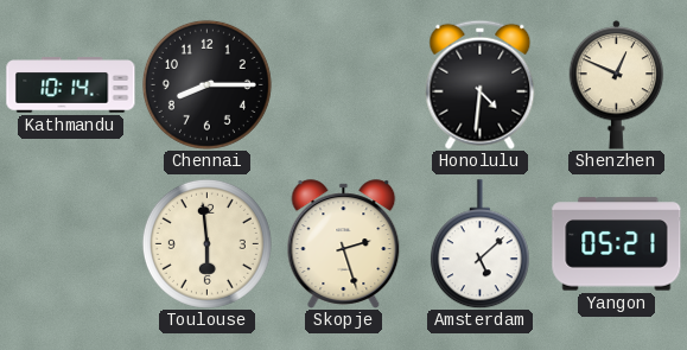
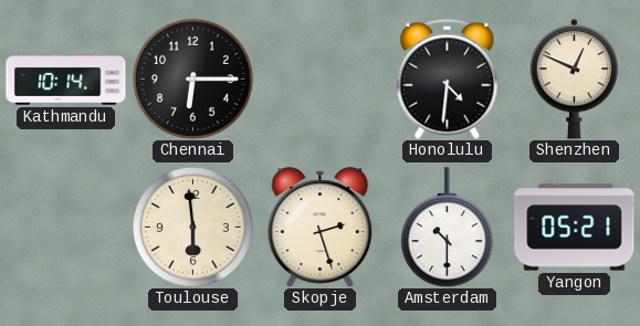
Chennai: 8:15 -> 6:15 (192, 78)
Amsterdam: 5:08 -> 10:30 (447, 228)
